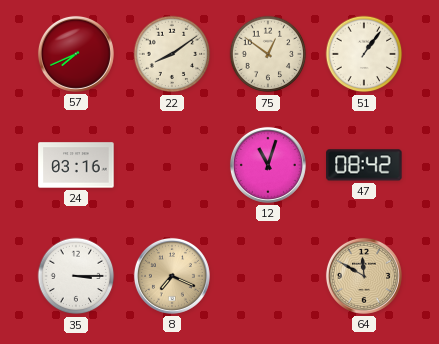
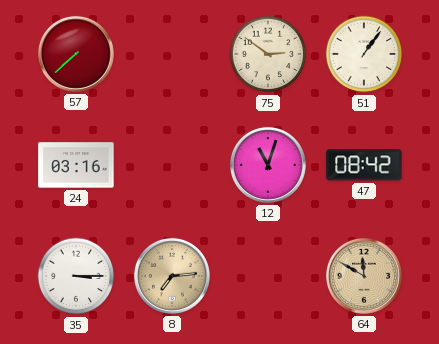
57: 7:41 -> 7:38 (76, 54)
22: 8:09 -> none (172, 54)
75: 12:51 -> 2:51 (268, 54)
8: 7:19 -> 7:14 (172, 276)
